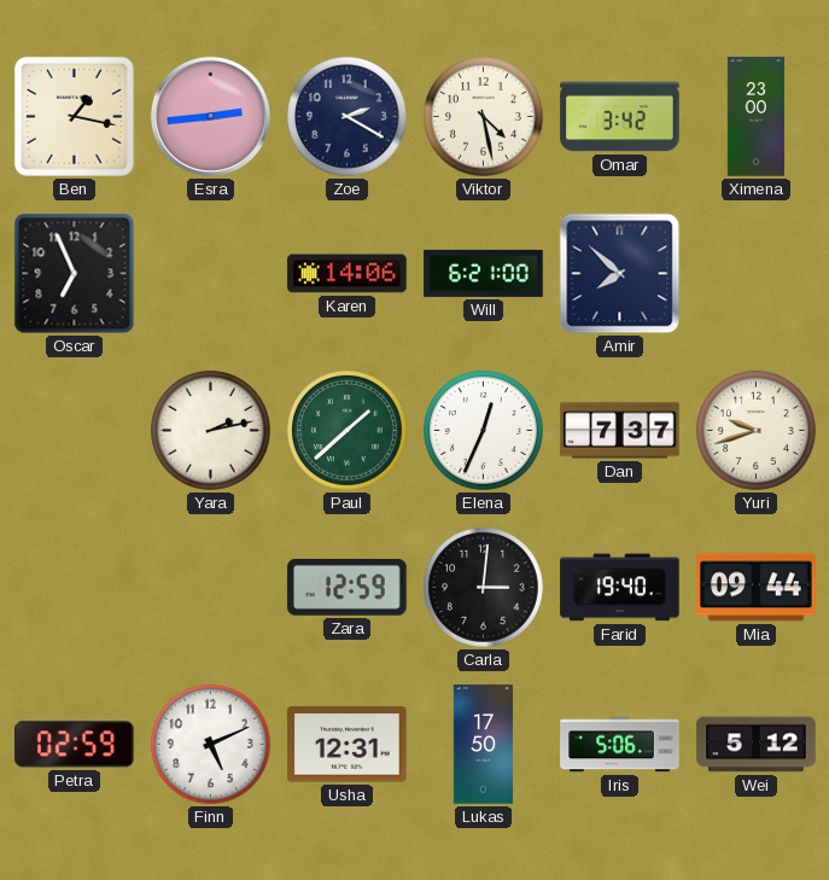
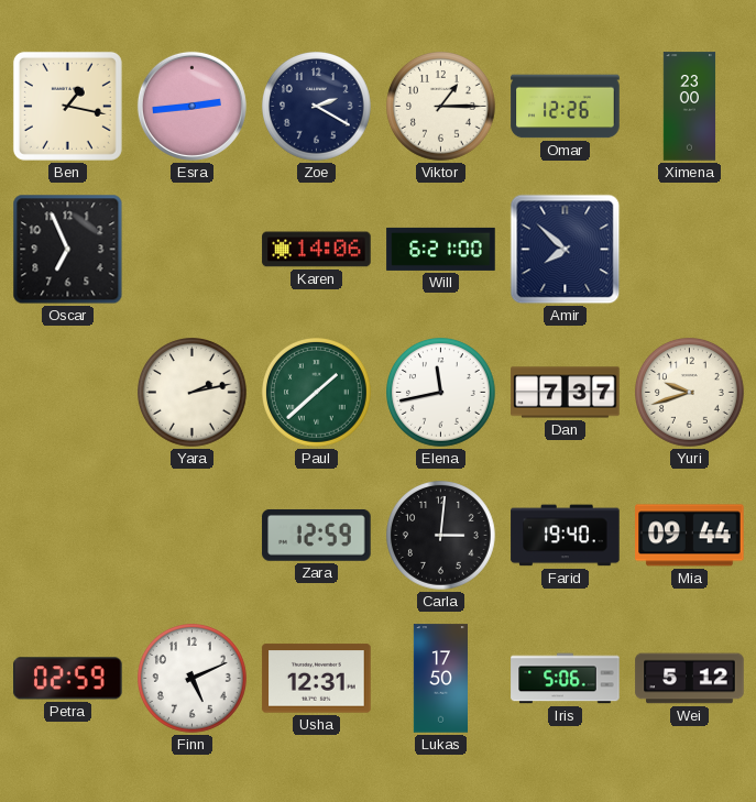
Viktor: 4:28 -> 1:15 (441, 107)
Omar: 3:42 -> 12:26 (566, 107)
Elena: 12:34 -> 11:43 (441, 393)
